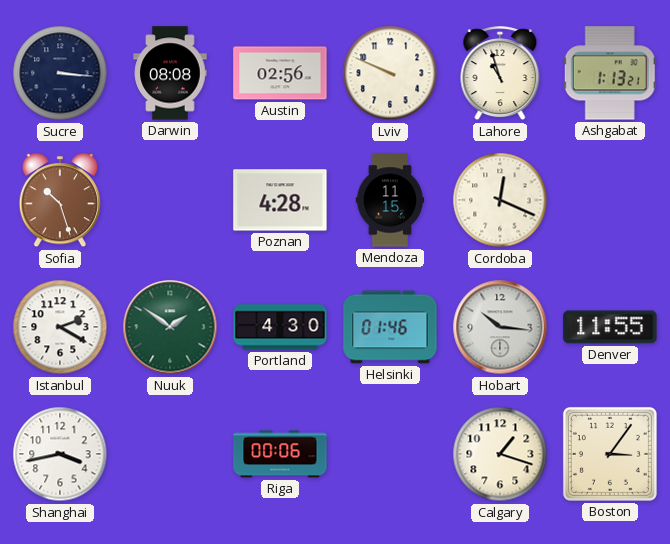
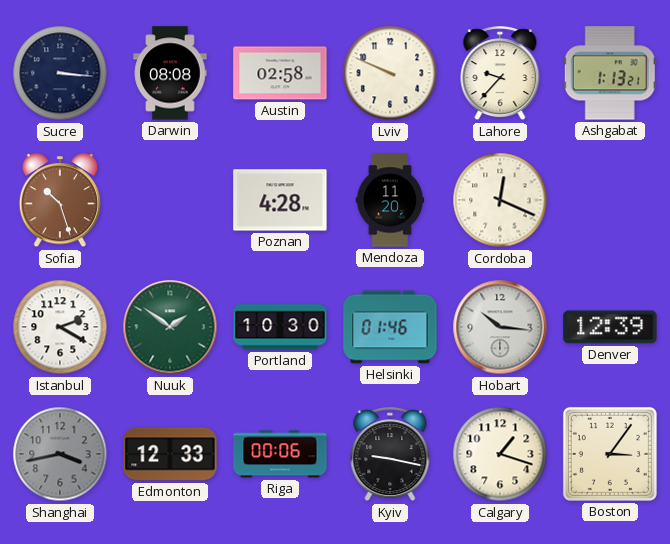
Austin: 02:56 -> 02:58 (280, 73)
Lahore: 10:57 -> 9:37 (500, 74)
Mendoza: 11:15 -> 11:20 (390, 200)
Portland: 4:30 -> 10:30 (280, 327)
Denver: 11:55 -> 12:39 (610, 327)
Shanghai dial: white -> grey (60, 454)
Edmonton: none -> 12:33 (170, 454)
Kyiv: none -> 9:17 (390, 455)
